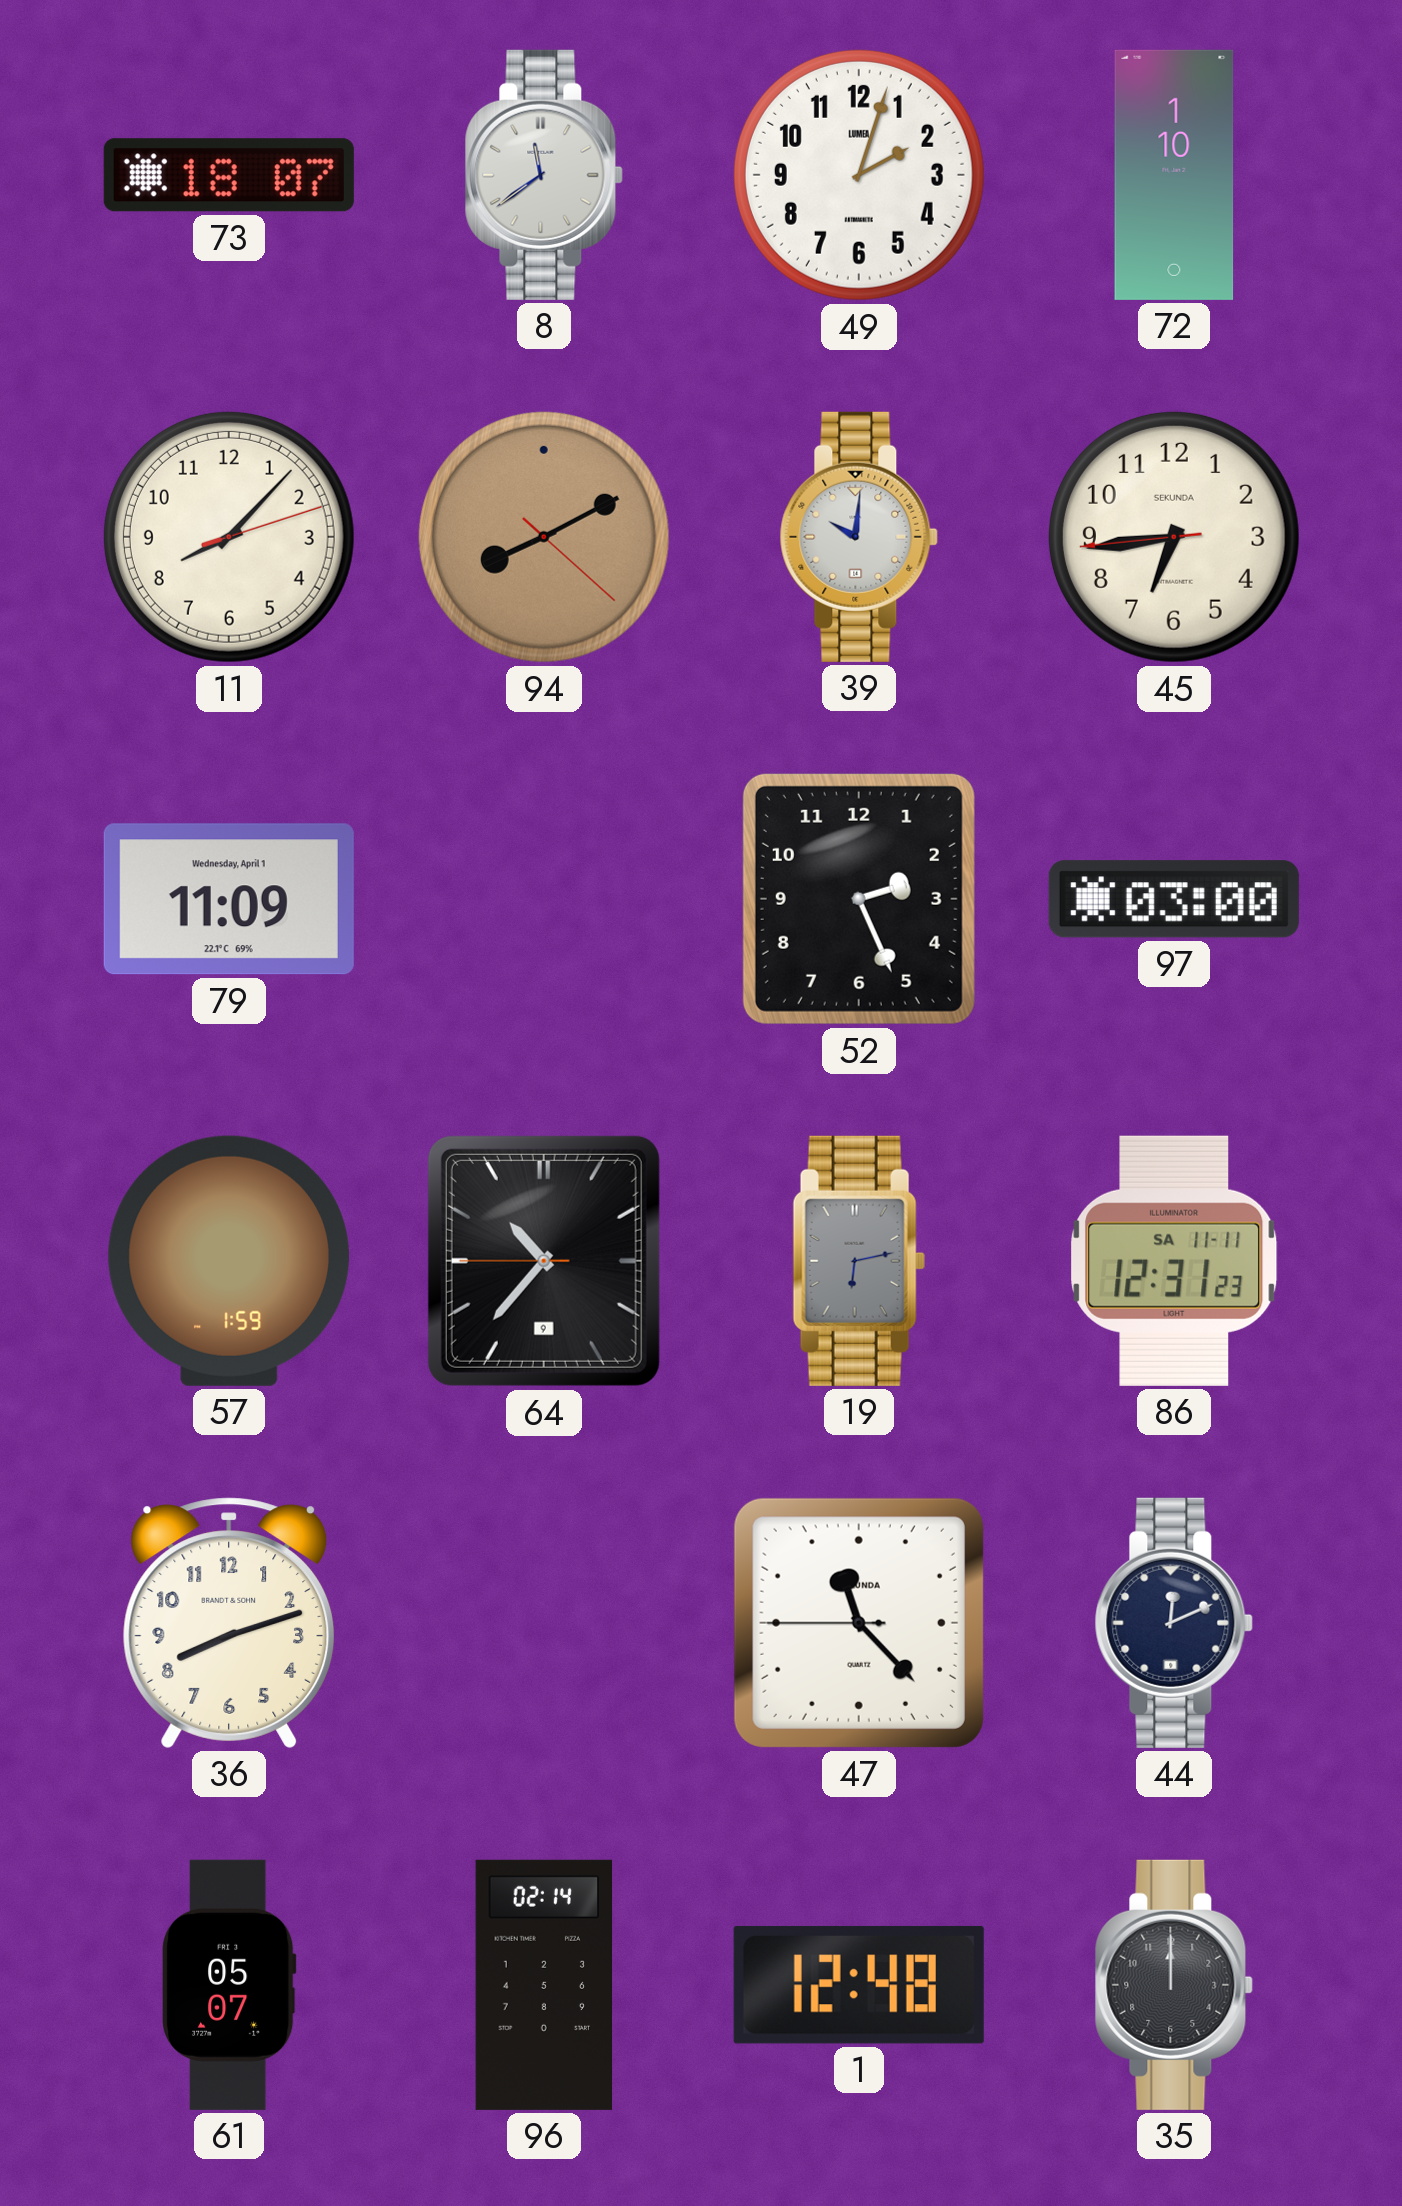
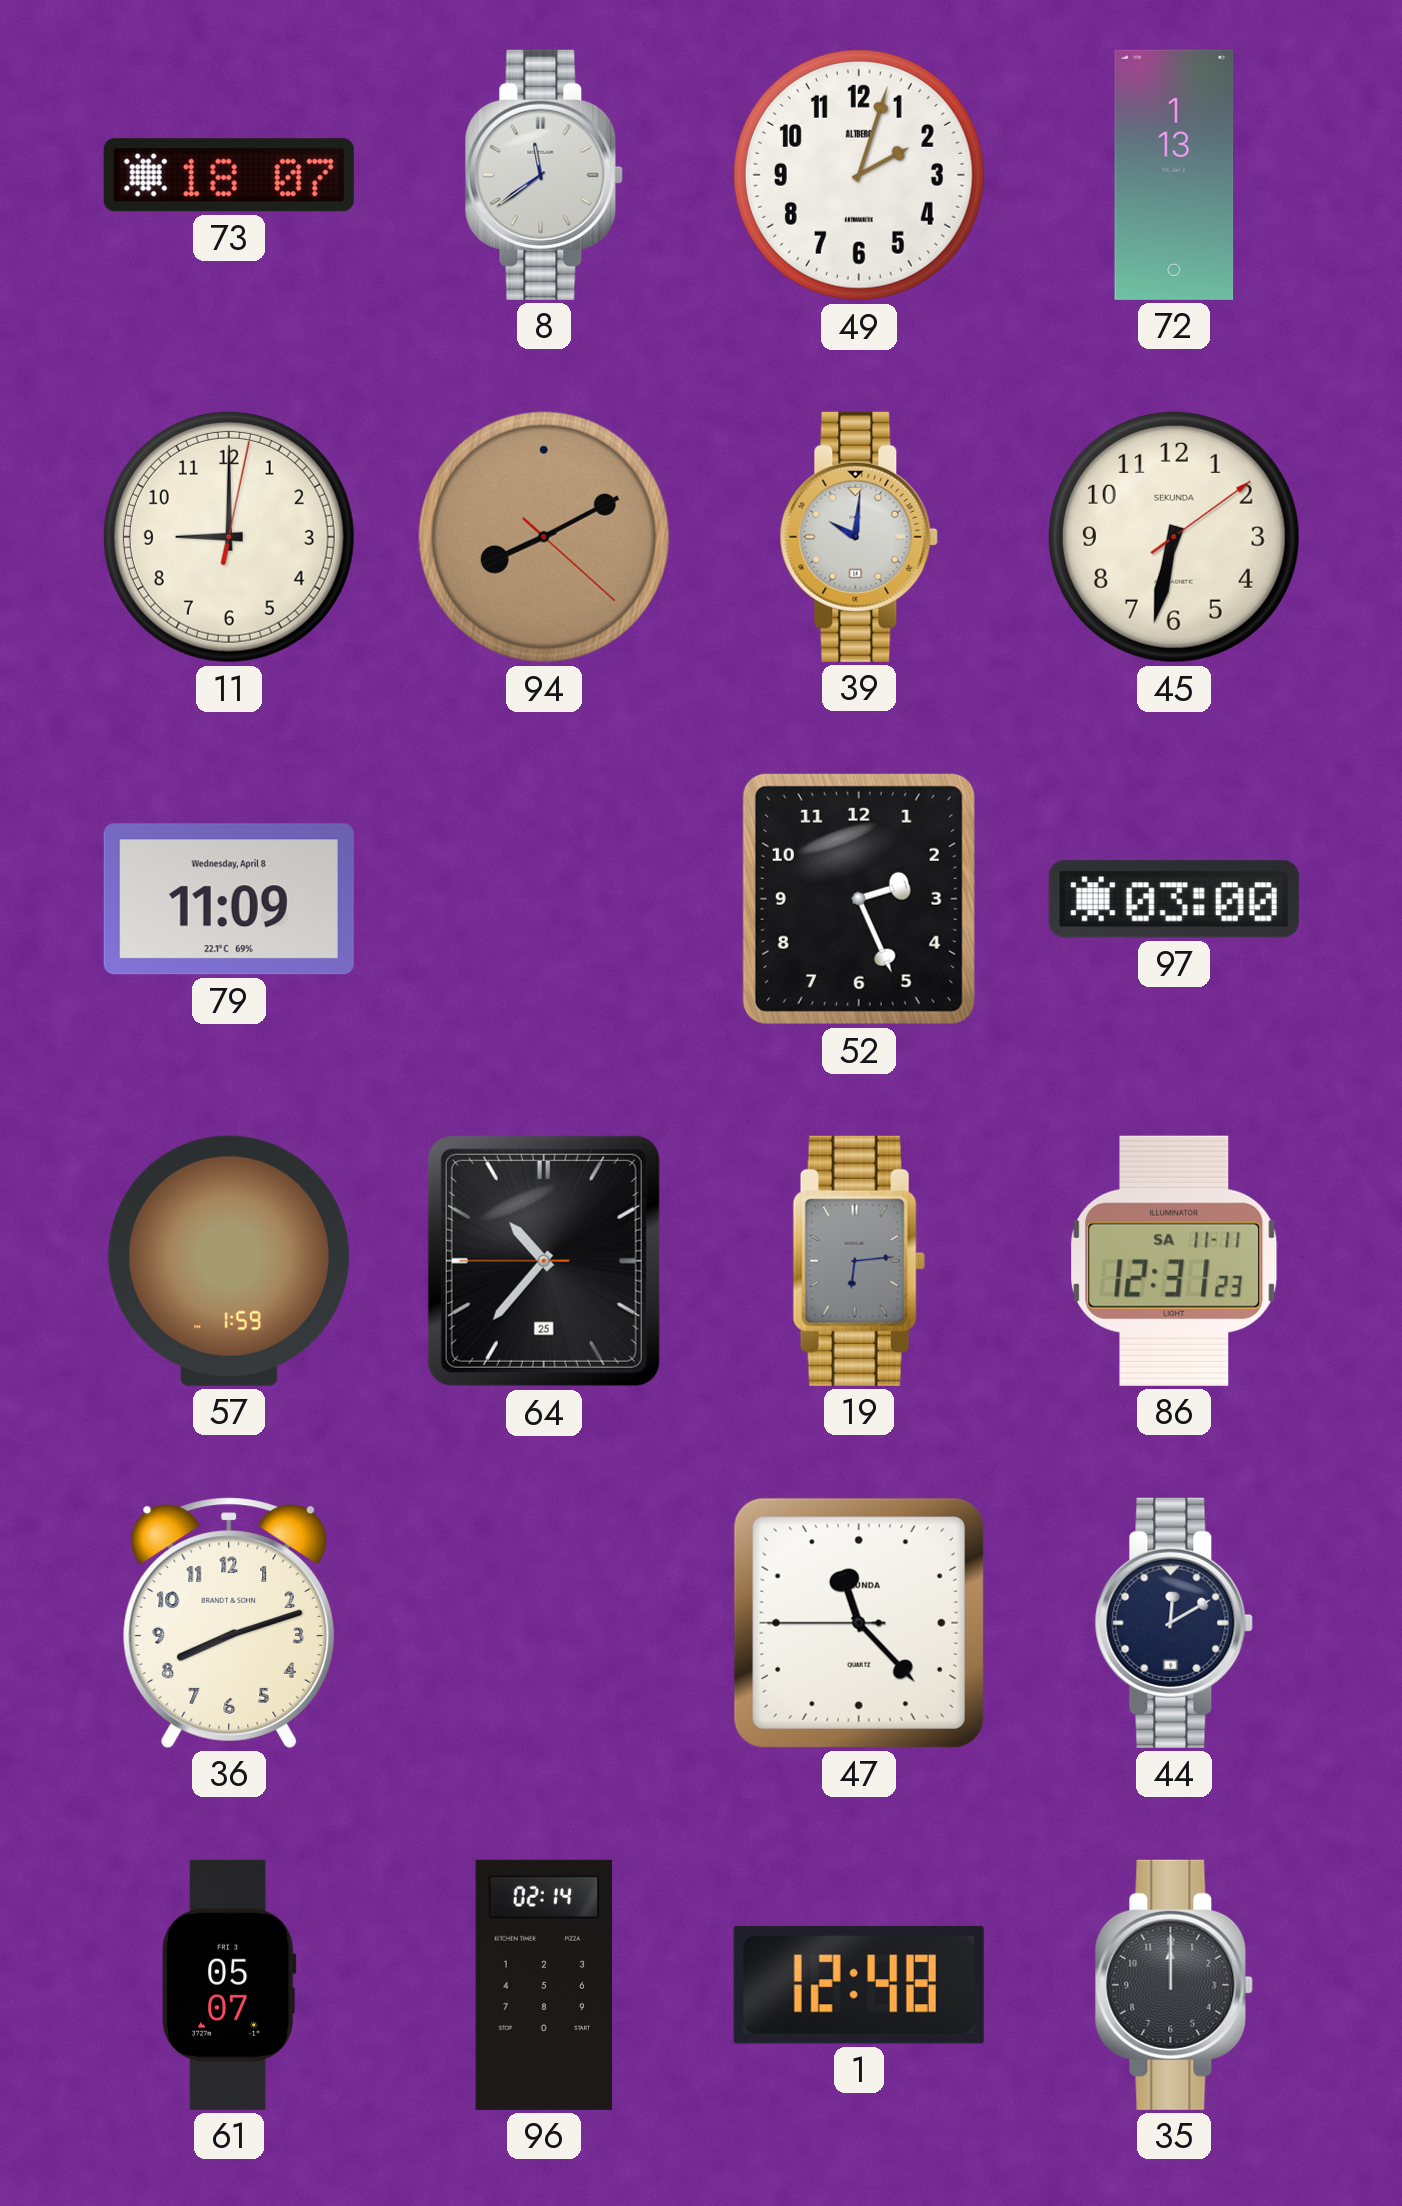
49 brand: LUMEA -> ALTBERG (859, 175)
72: 1:10 -> 1:13 (1174, 175)
11: 8:07 -> 9:00 (229, 537)
45: 6:43 -> 6:32 (1174, 537)
79 date: Wednesday, April 1 -> Wednesday, April 8 (229, 899)
64 date: 9 -> 25 (544, 1261)
19: 6:13 -> 6:14 (859, 1261)
44: 12:11 -> 12:10 (1174, 1623)
